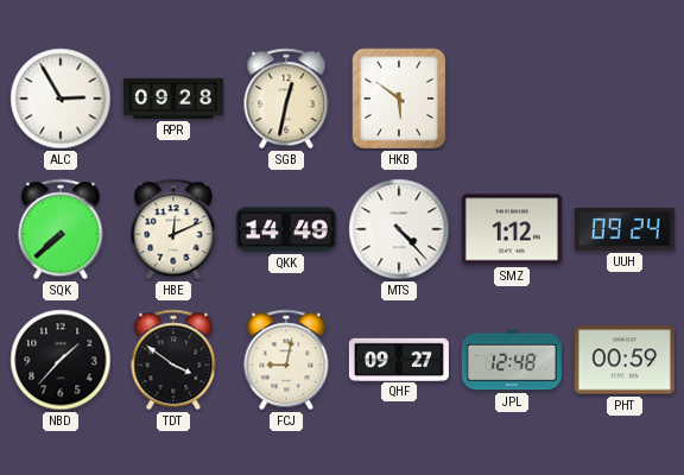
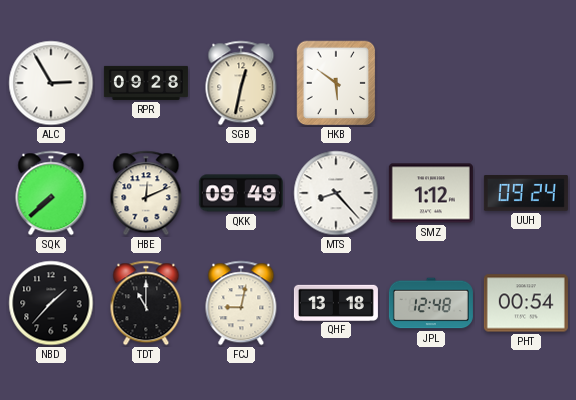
QKK: 14:49 -> 09:49 (241, 193)
MTS: 4:23 -> 8:23 (336, 193)
TDT: 3:51 -> 11:00 (146, 303)
QHF: 09:27 -> 13:18 (336, 302)
PHT: 00:59 -> 00:54 (526, 303)
